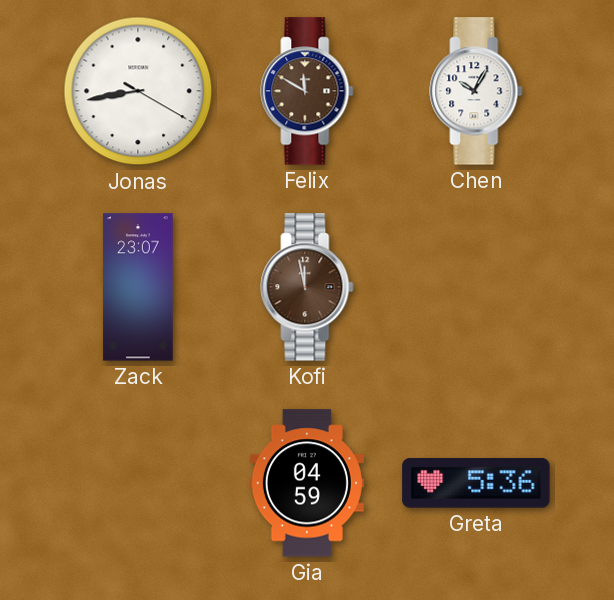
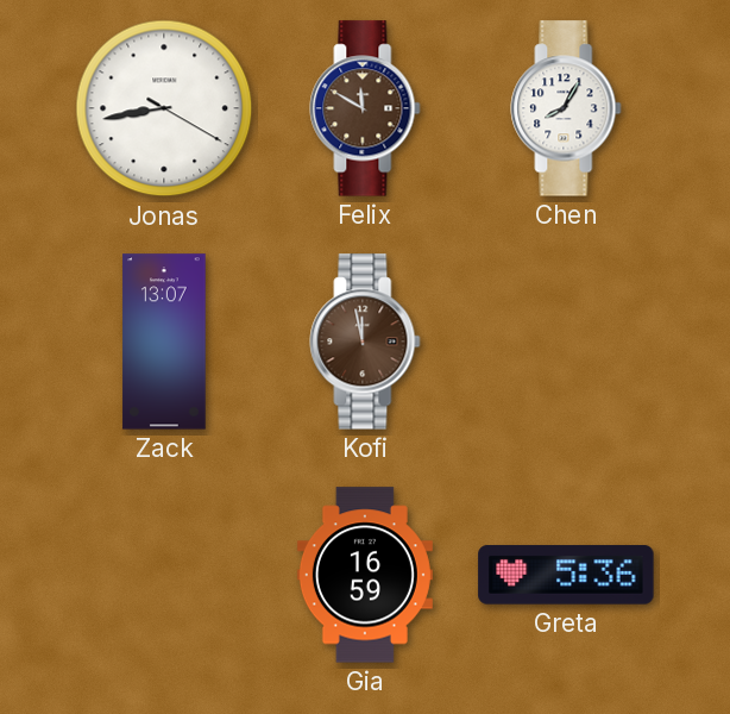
Chen: 10:05 -> 8:05 (566, 108)
Zack: 23:07 -> 13:07 (164, 342)
Gia: 04:59 -> 16:59 (365, 575)
